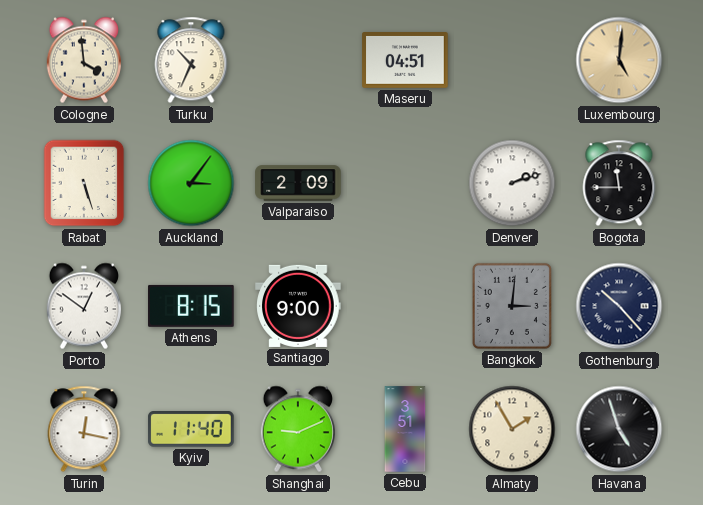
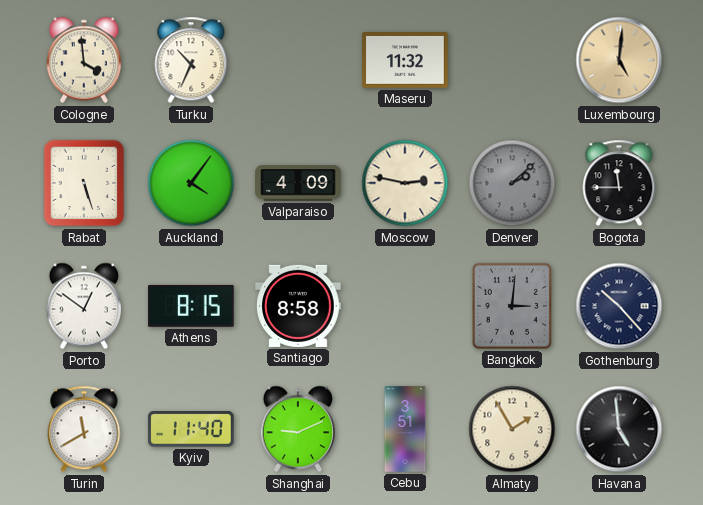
Maseru: 04:51 -> 11:32 (405, 61)
Auckland: 3:06 -> 4:06 (191, 183)
Valparaiso: 2:09 -> 4:09 (298, 183)
Moscow: none -> 2:47 (405, 183)
Denver: 2:12 -> 2:08 (512, 183)
Denver dial: white -> grey (512, 183)
Santiago: 9:00 -> 8:58 (298, 306)
Turin: 12:17 -> 11:40 (84, 429)
Havana: 4:57 -> 4:59 (619, 429)
